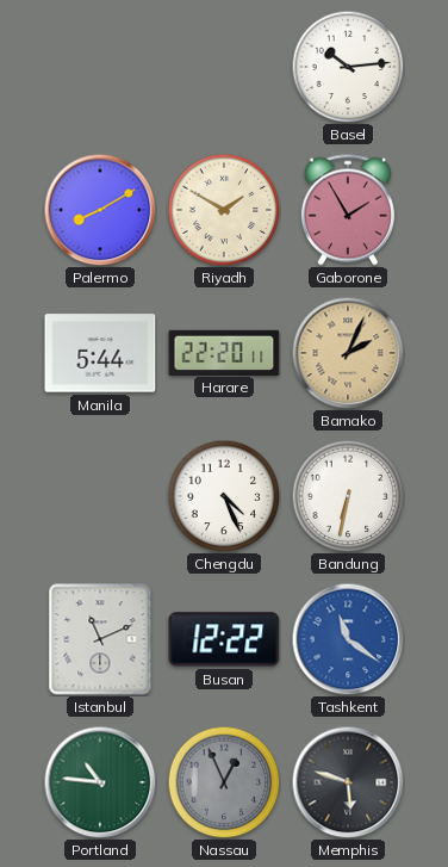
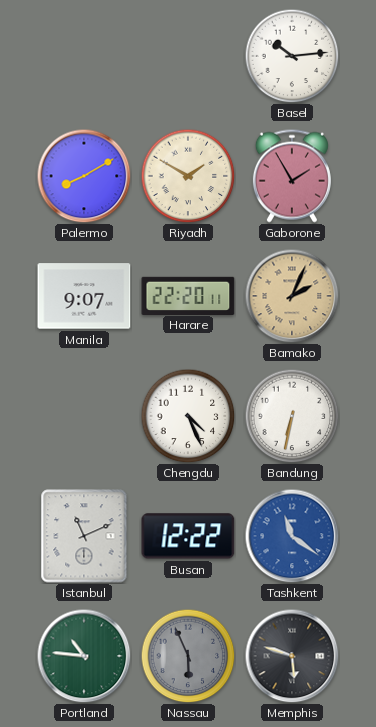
Manila: 5:44 -> 9:07 (84, 296)
Nassau: 12:56 -> 5:56 (188, 656)
